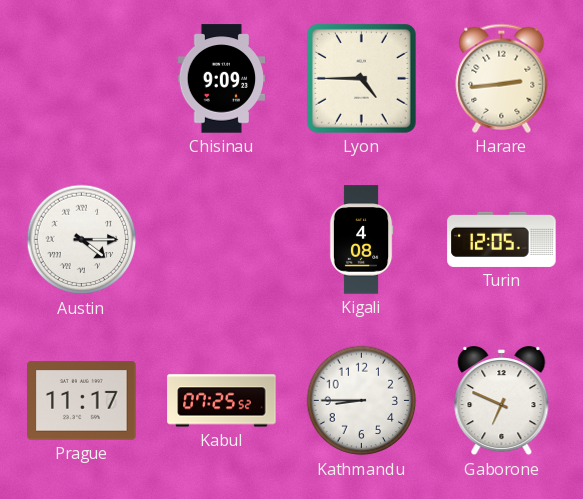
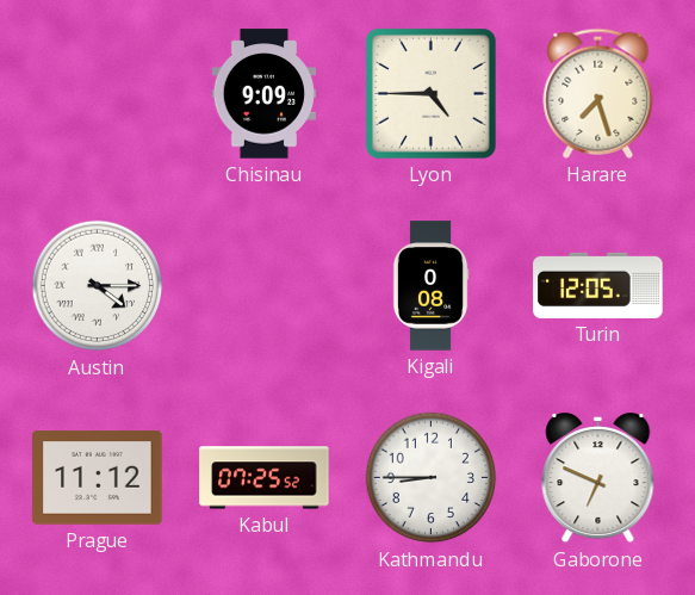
Harare: 2:44 -> 7:27 (598, 93)
Kigali: 4:08 -> 0:08 (430, 286)
Prague: 11:17 -> 11:12 (98, 478)
